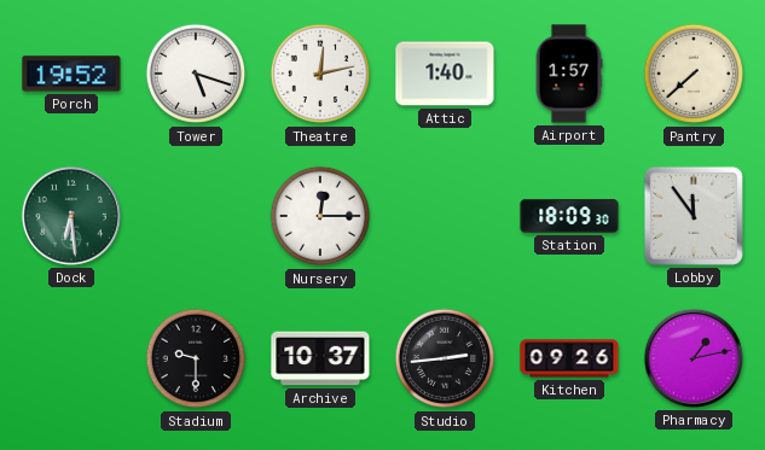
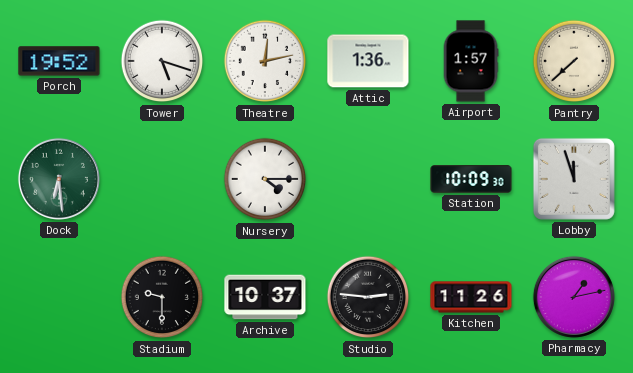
Attic: 1:40 -> 1:36 (368, 61)
Nursery: 12:15 -> 4:15 (265, 179)
Station: 18:09 -> 10:09 (471, 179)
Lobby: 11:54 -> 11:57 (574, 179)
Studio: 2:44 -> 2:46 (368, 297)
Kitchen: 09:26 -> 11:26 (471, 297)
